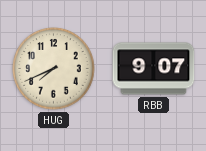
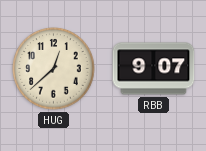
HUG: 7:41 -> 12:38 (54, 69)
